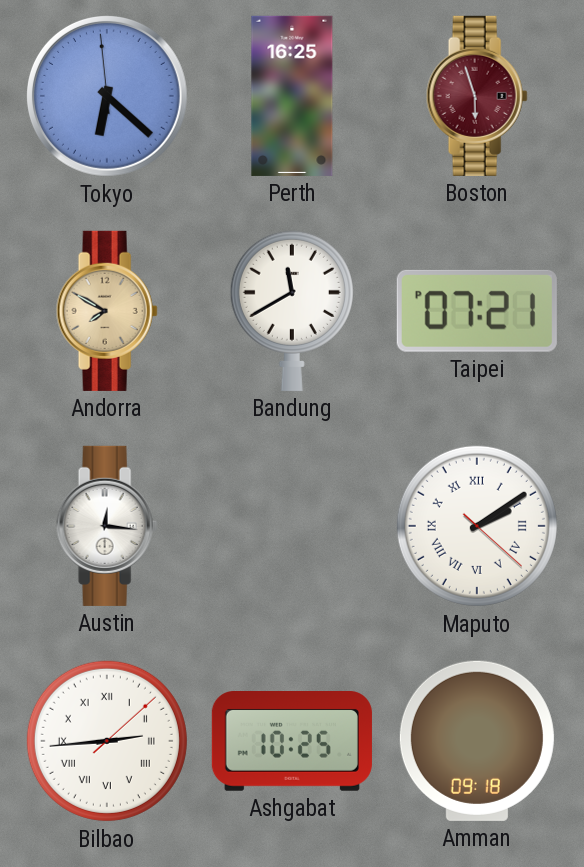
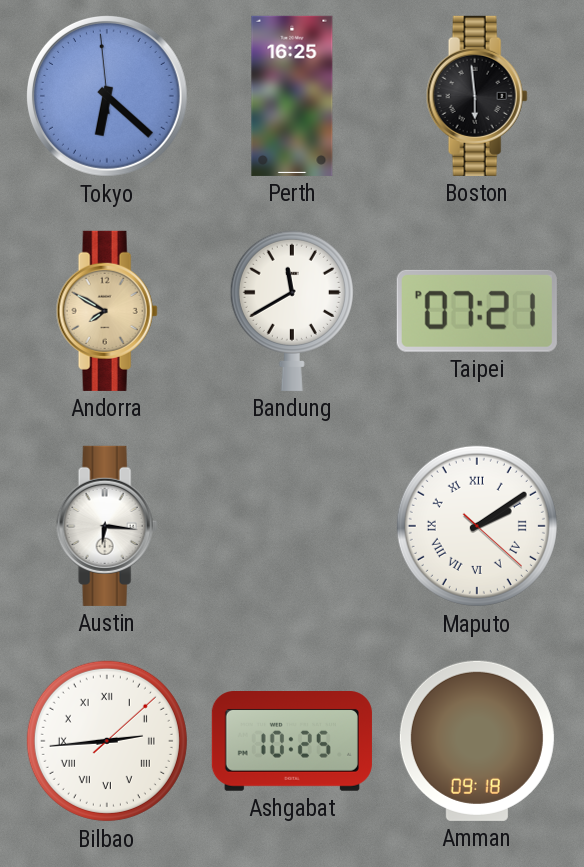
Boston: 5:57 -> 5:59 (477, 96)
Boston dial: burgundy -> black (477, 96)
Austin: 12:16 -> 6:16 (107, 526)
